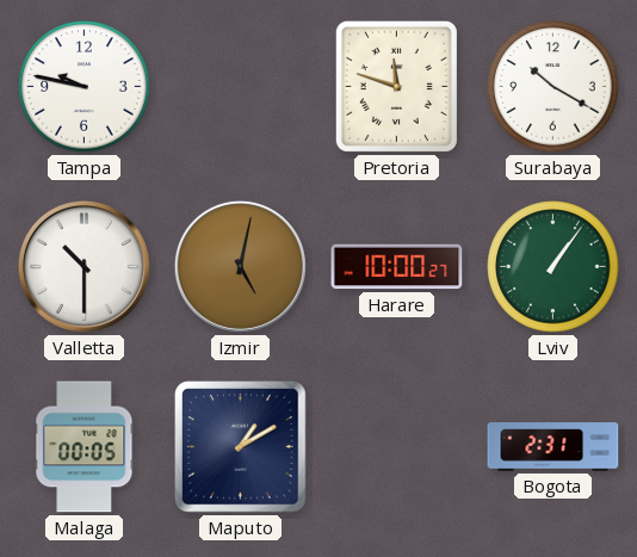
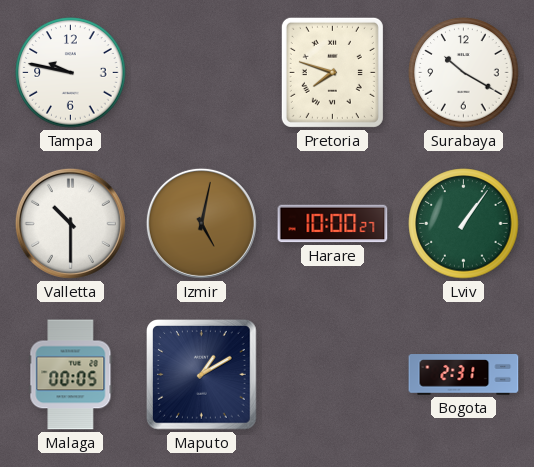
Pretoria: 11:48 -> 7:48 (332, 72)
